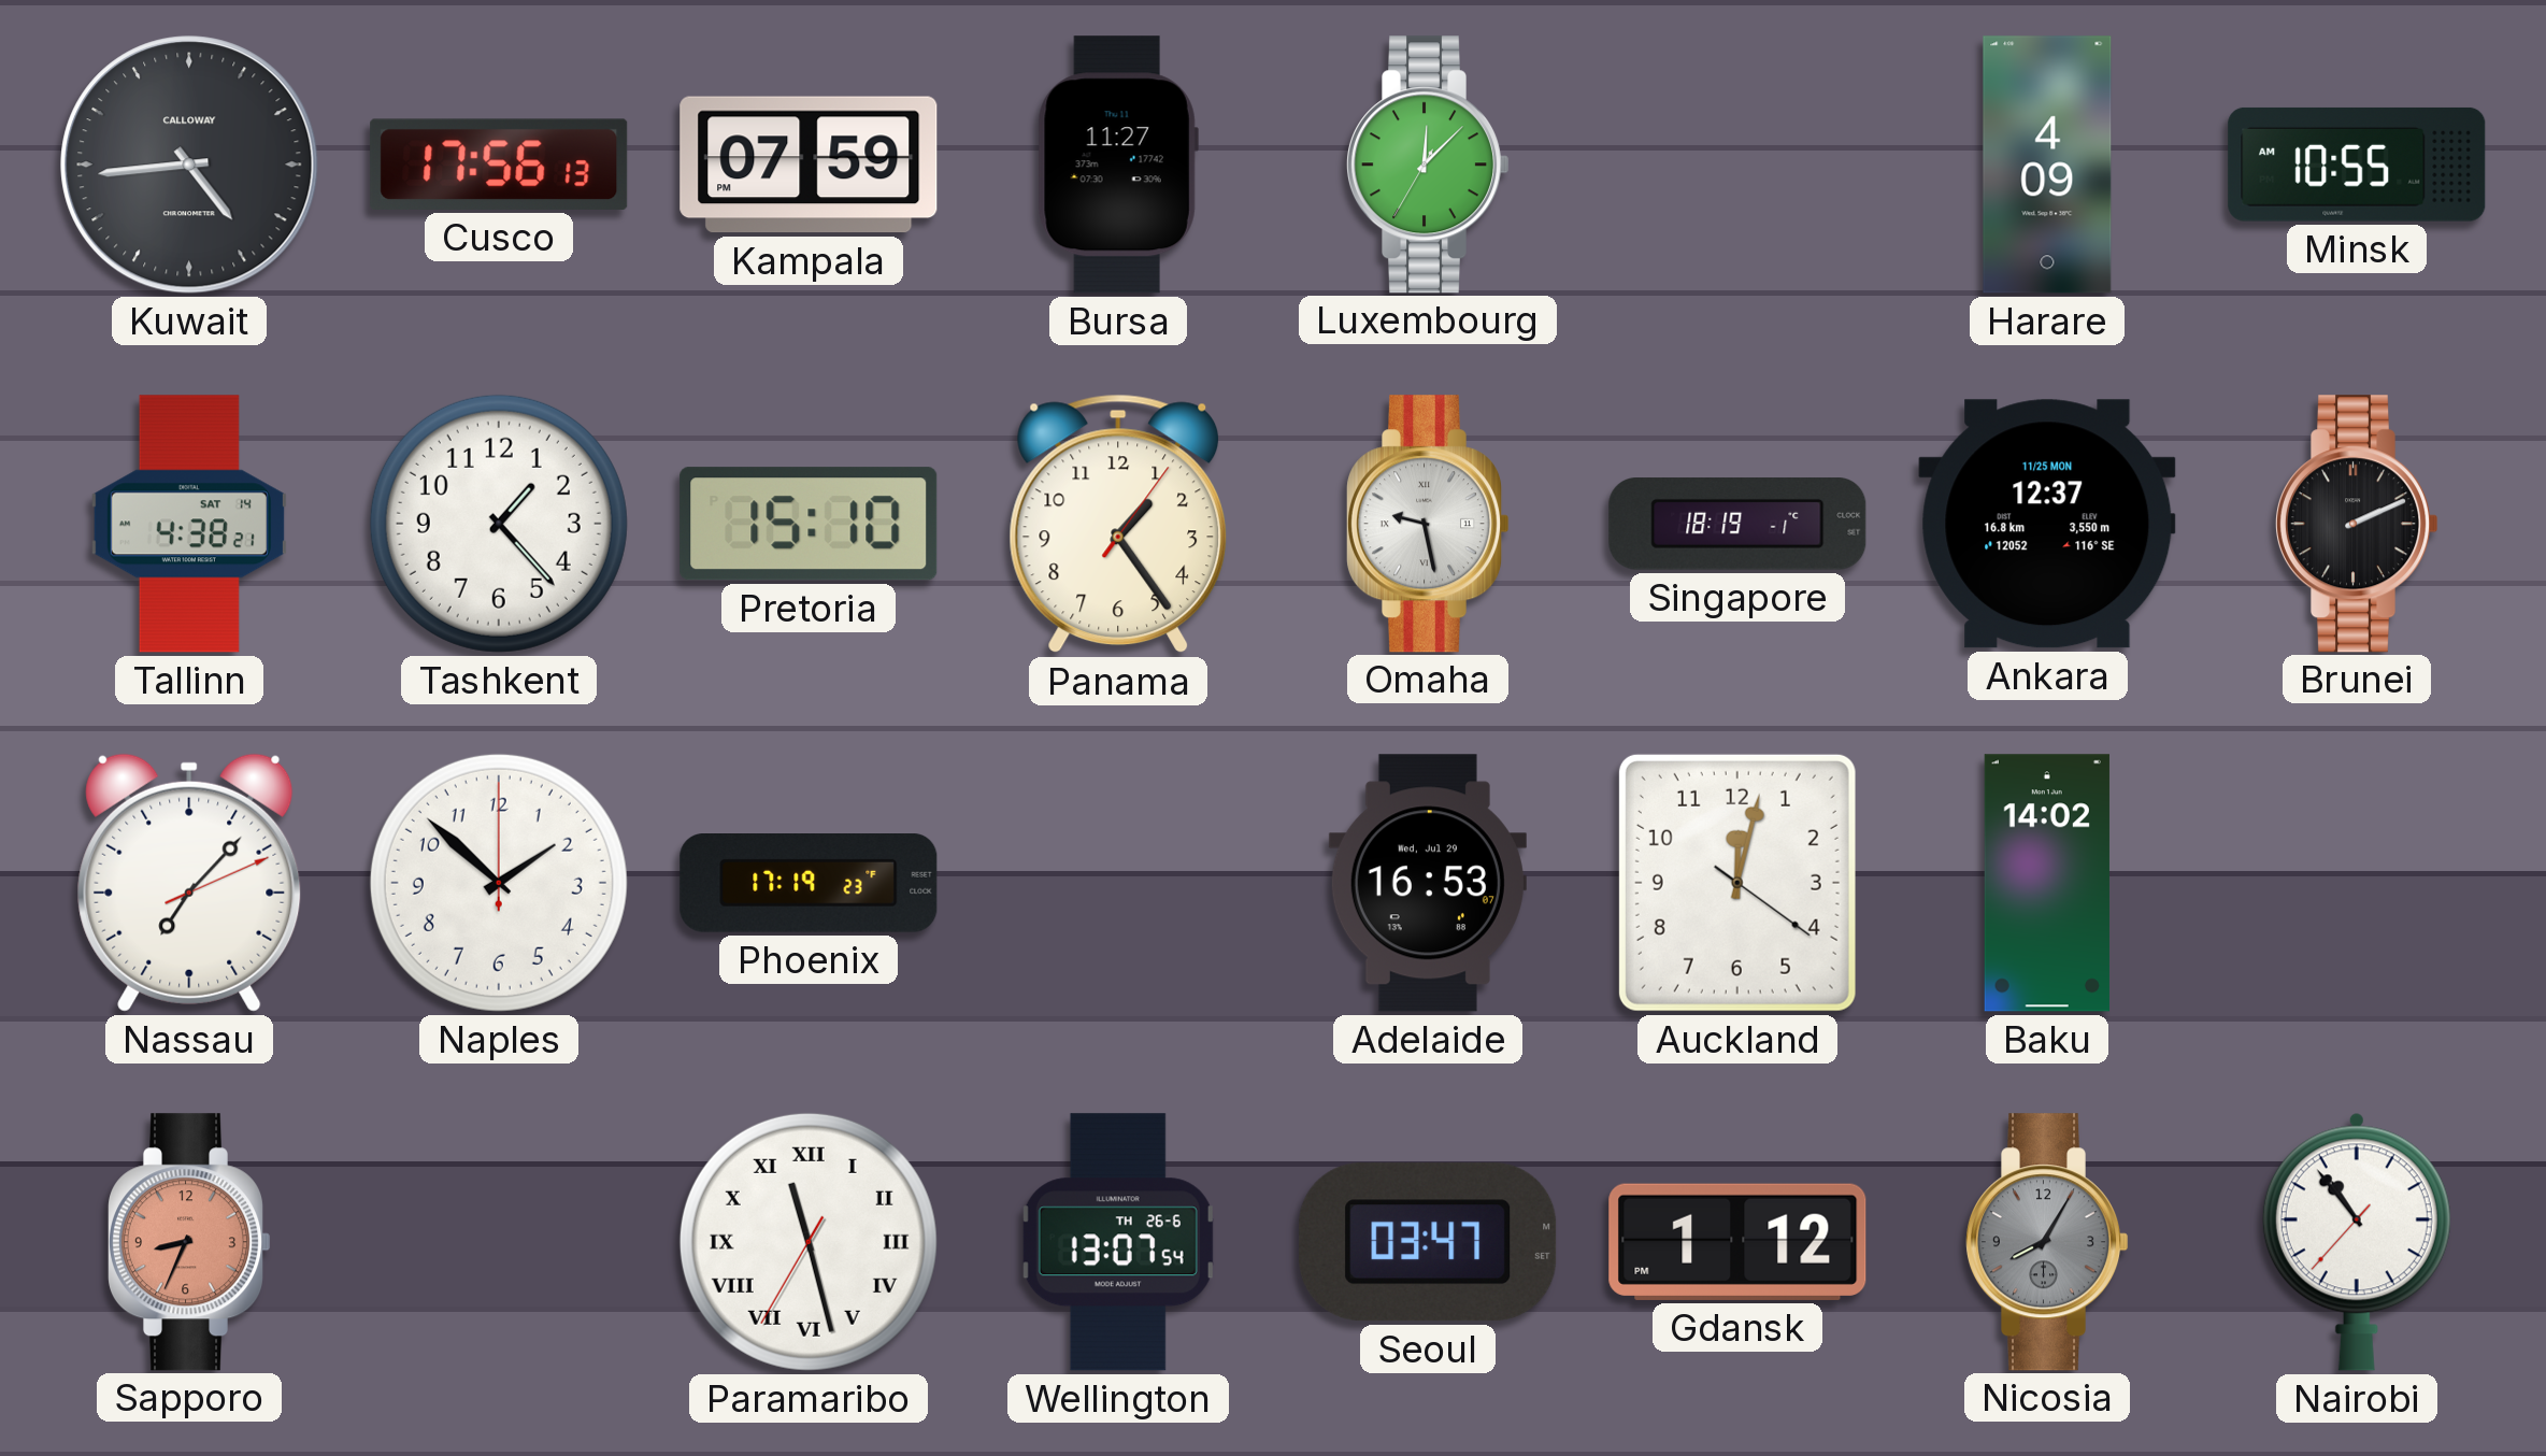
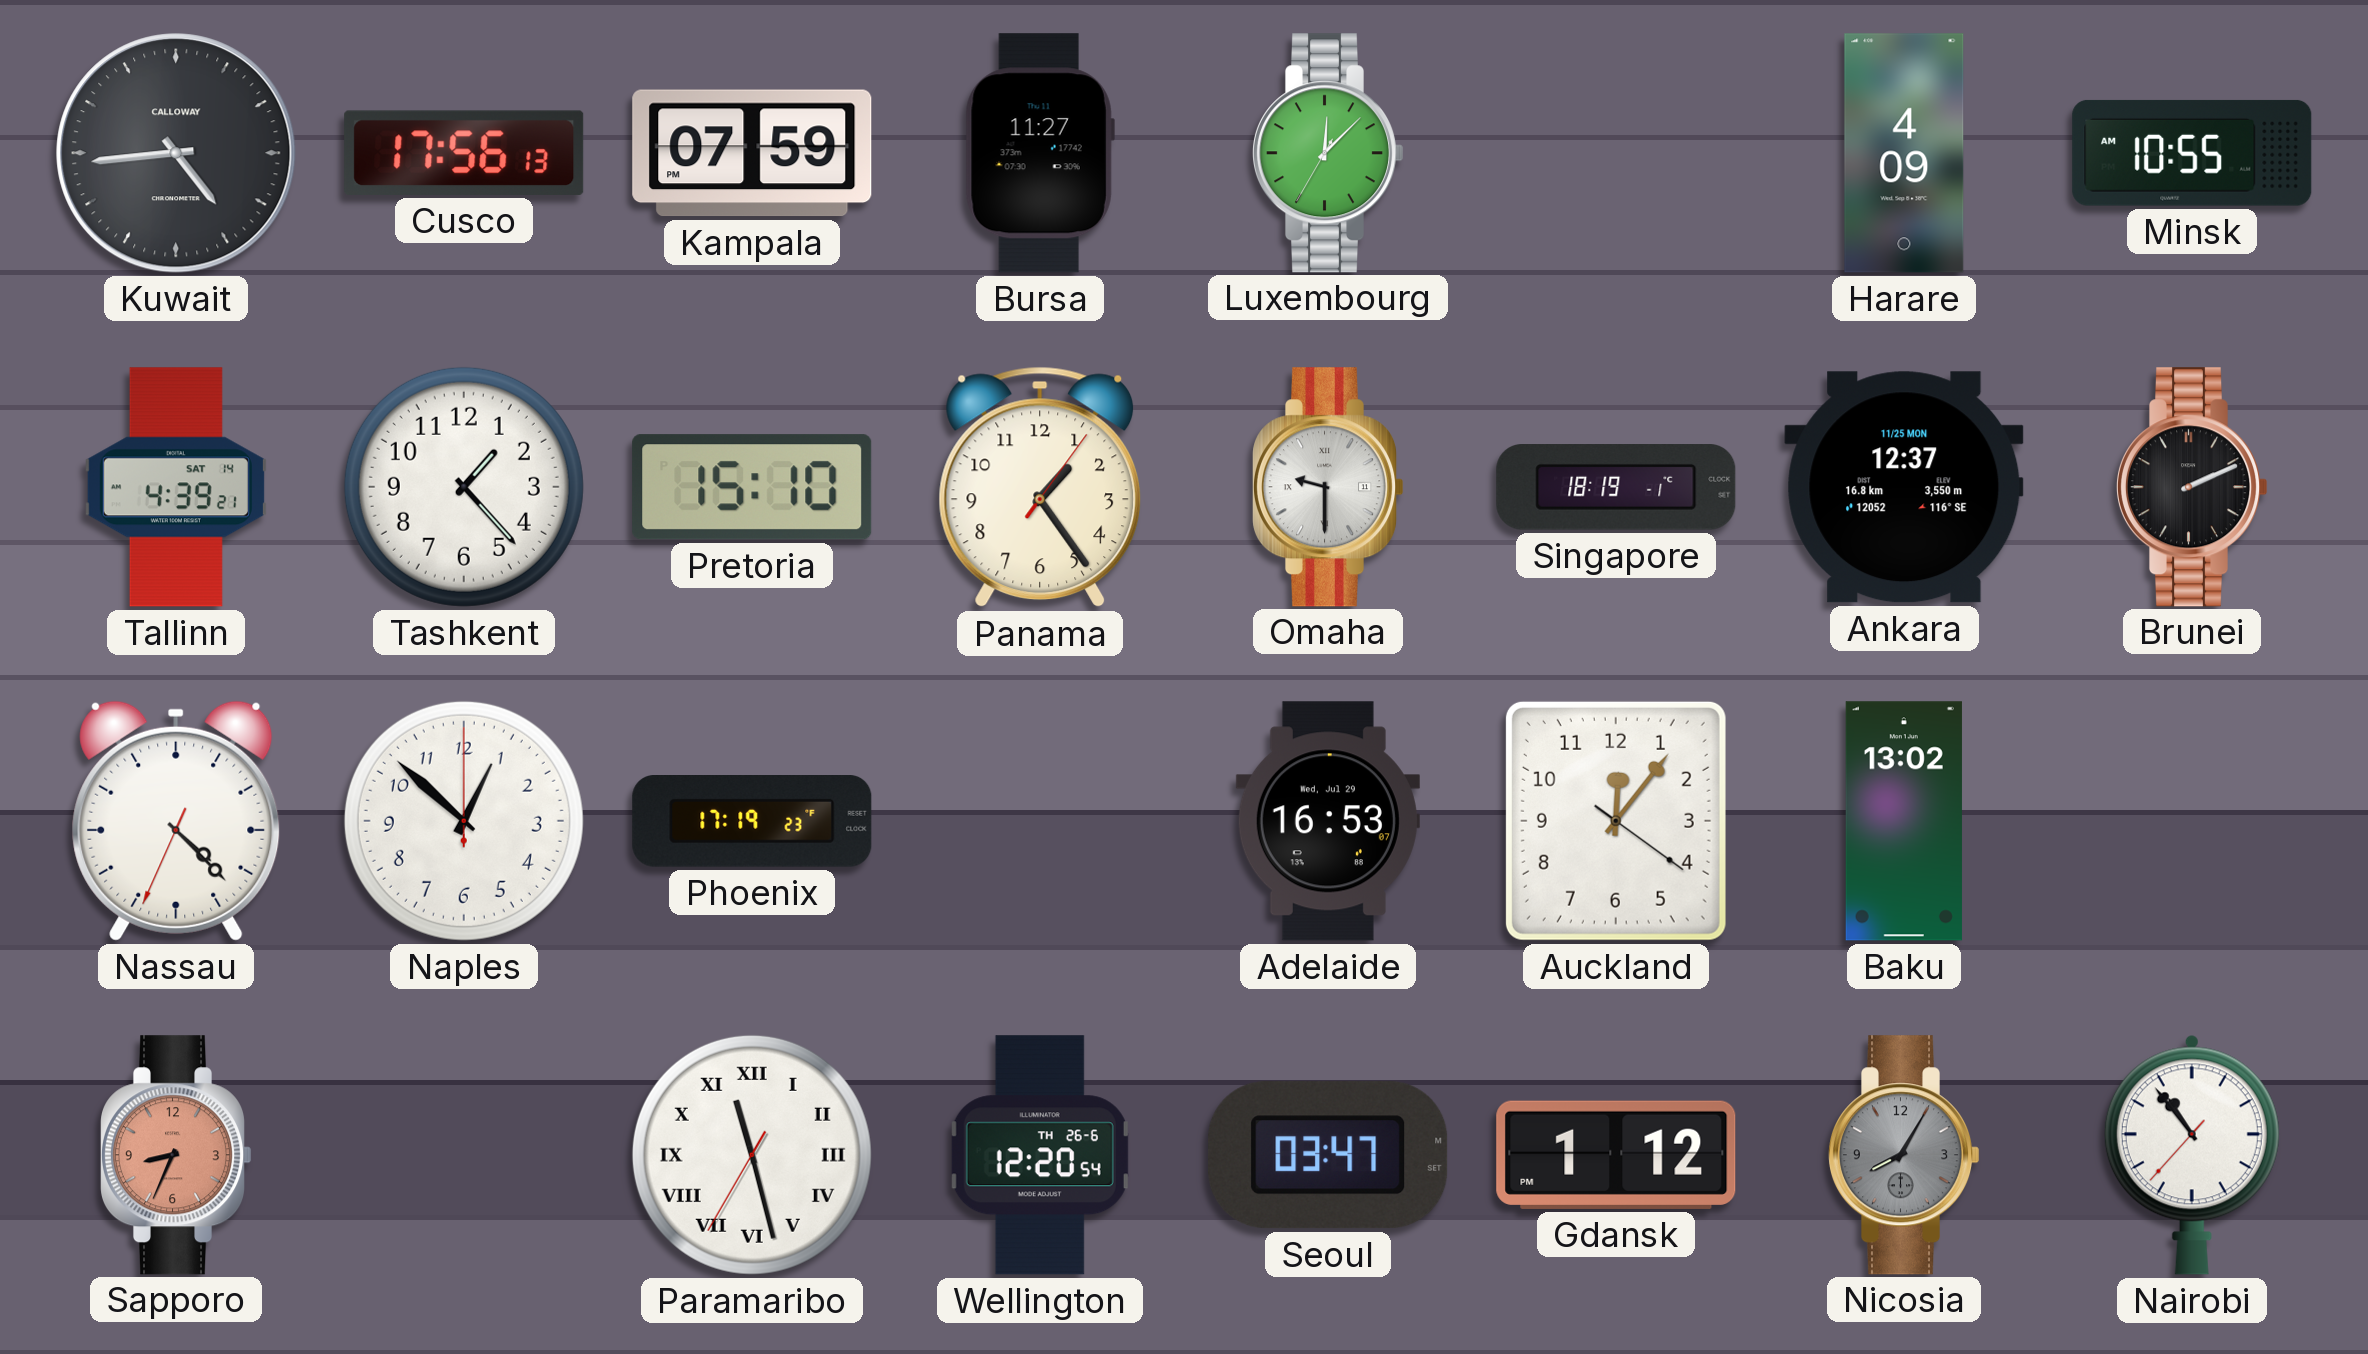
Tallinn: 4:38 -> 4:39 (176, 487)
Omaha: 9:28 -> 9:30 (1328, 487)
Nassau: 7:07 -> 4:22 (176, 821)
Naples: 1:52 -> 12:52 (464, 821)
Auckland: 12:02 -> 12:06 (1616, 821)
Baku: 14:02 -> 13:02 (1904, 821)
Wellington: 13:07 -> 12:20 (1040, 1155)
